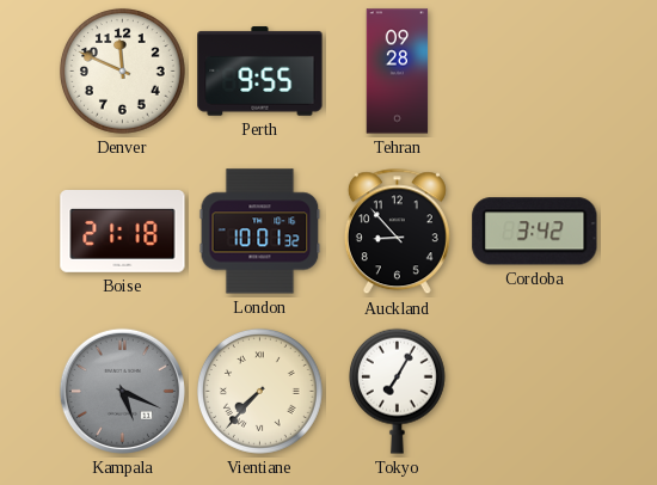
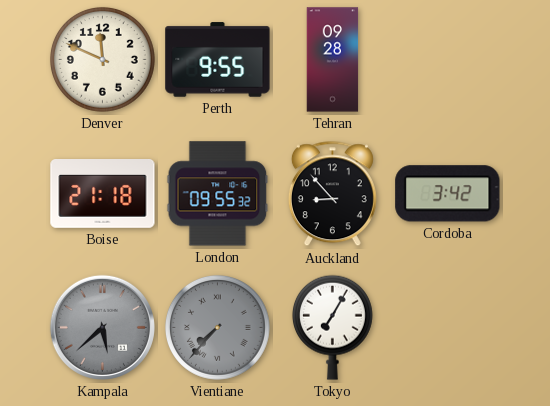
London: 10:01 -> 09:55 (218, 194)
Kampala: 5:19 -> 5:38 (102, 327)
Vientiane dial: cream -> grey (217, 327)
